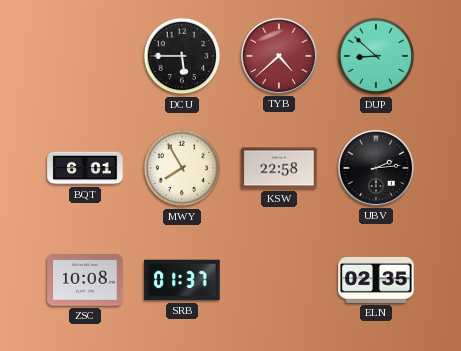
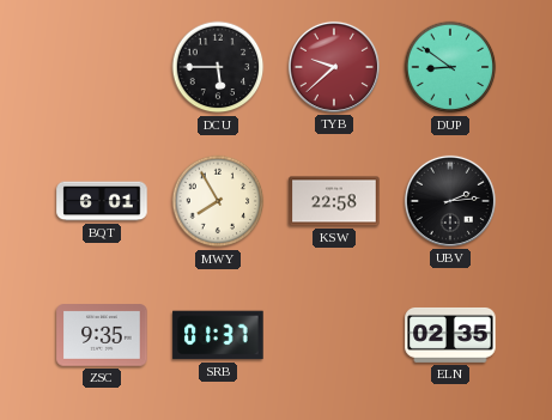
TYB: 4:38 -> 9:38 (334, 67)
DUP: 8:52 -> 8:51 (450, 67)
ZSC: 10:08 -> 9:35 (102, 335)
